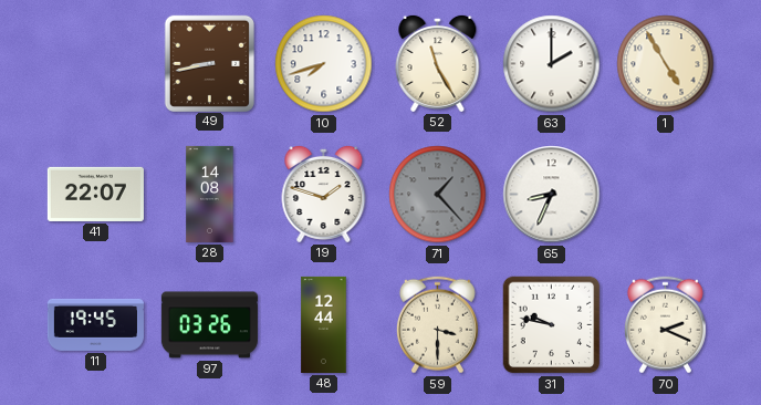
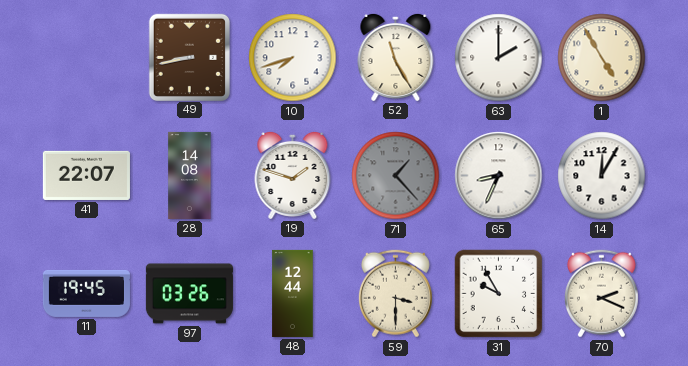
14: none -> 12:05 (602, 176)
31: 9:47 -> 9:55 (499, 294)
